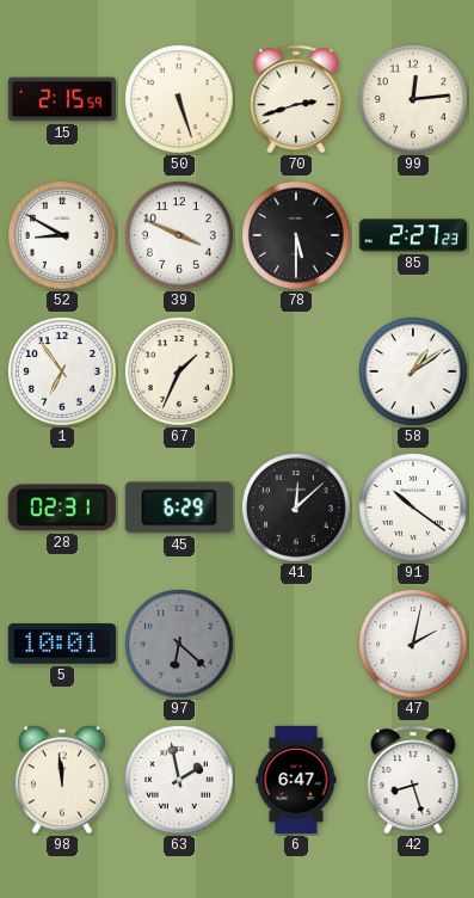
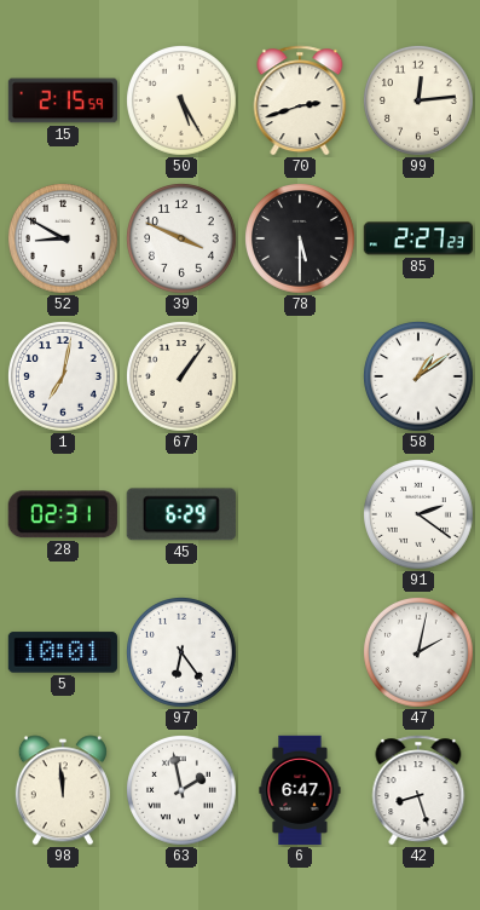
50: 5:27 -> 5:25 (183, 102)
1: 6:54 -> 7:02 (64, 378)
67: 1:34 -> 1:06 (183, 378)
41: 12:08 -> none (297, 509)
91: 10:21 -> 2:21 (420, 516)
97: 6:22 -> 6:24 (183, 653)
97 dial: grey -> white (183, 653)
